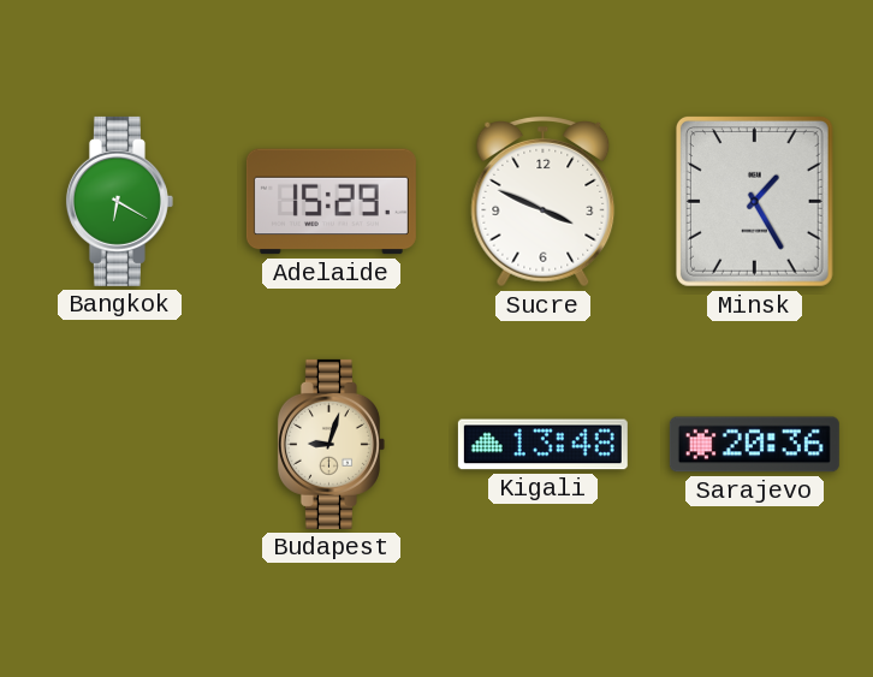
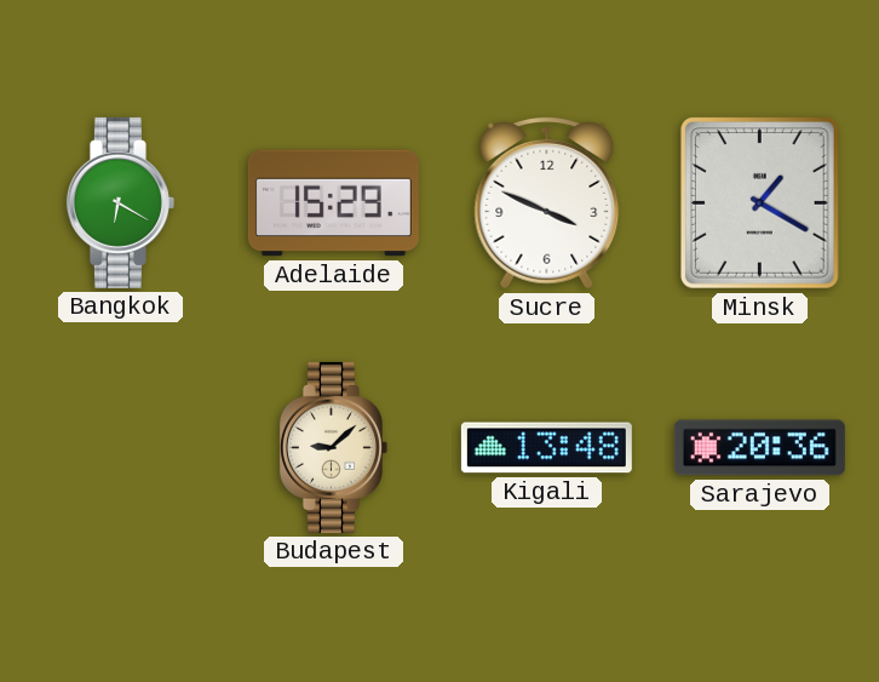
Minsk: 1:25 -> 1:20 (759, 202)
Budapest: 9:03 -> 9:08 (333, 447)
